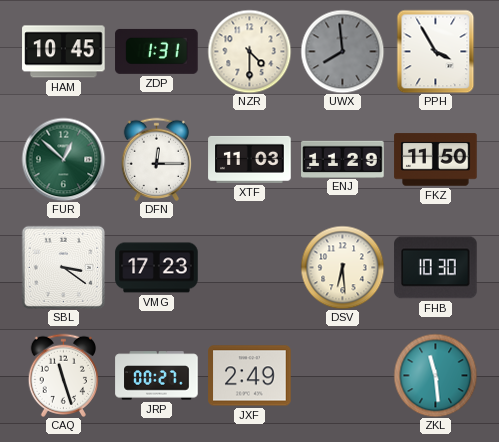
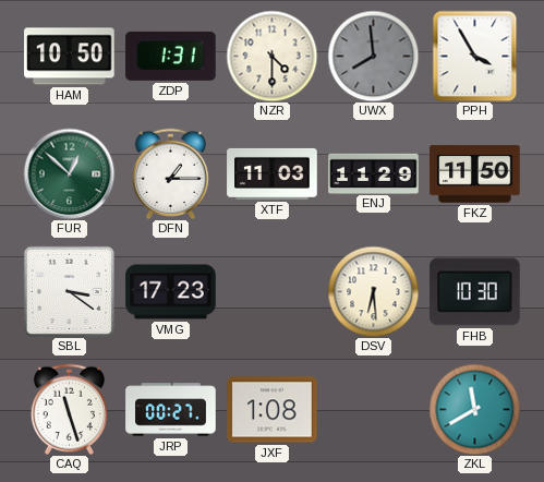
HAM: 10:45 -> 10:50 (70, 57)
DFN: 12:15 -> 1:15 (170, 173)
JXF: 2:49 -> 1:08 (273, 410)
ZKL: 11:29 -> 11:40 (474, 409)
